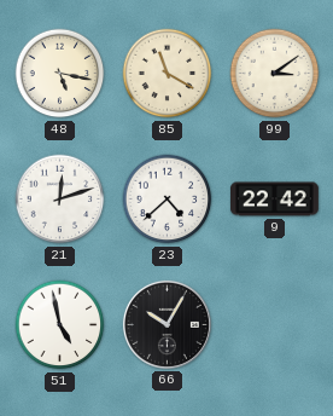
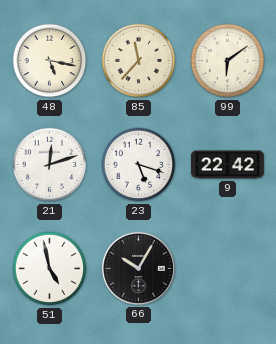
85: 11:20 -> 11:37 (139, 61)
99: 3:09 -> 6:09 (228, 61)
23: 4:38 -> 5:18 (139, 165)
